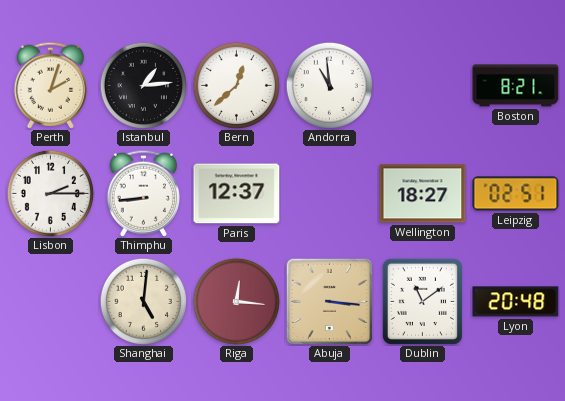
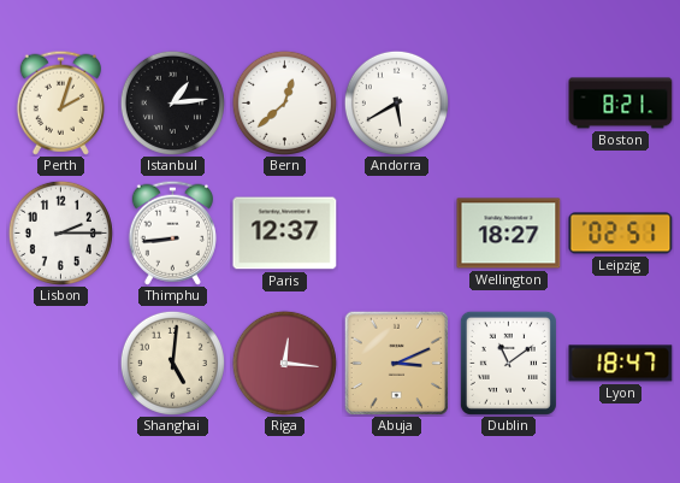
Andorra: 10:59 -> 5:40 (396, 102)
Abuja: 3:16 -> 3:11 (396, 363)
Lyon: 20:48 -> 18:47 (621, 364)
